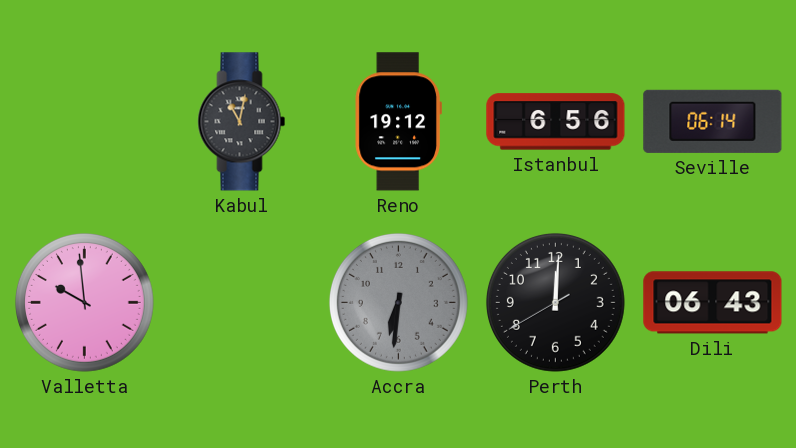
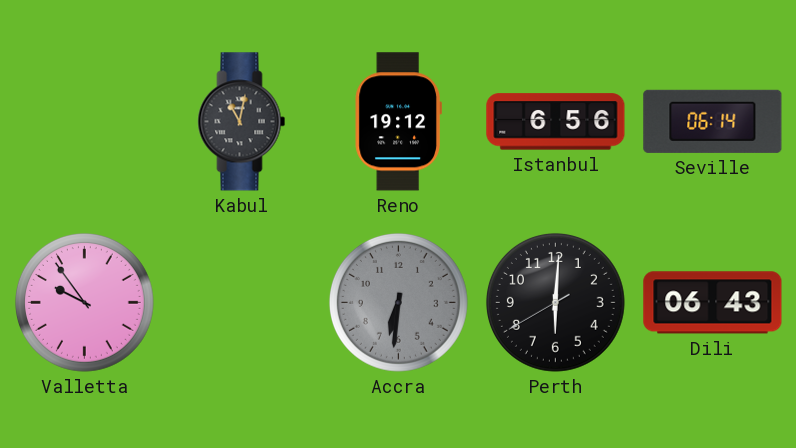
Valletta: 9:59 -> 9:54 (84, 302)
Perth: 12:00 -> 6:00 (555, 302)
